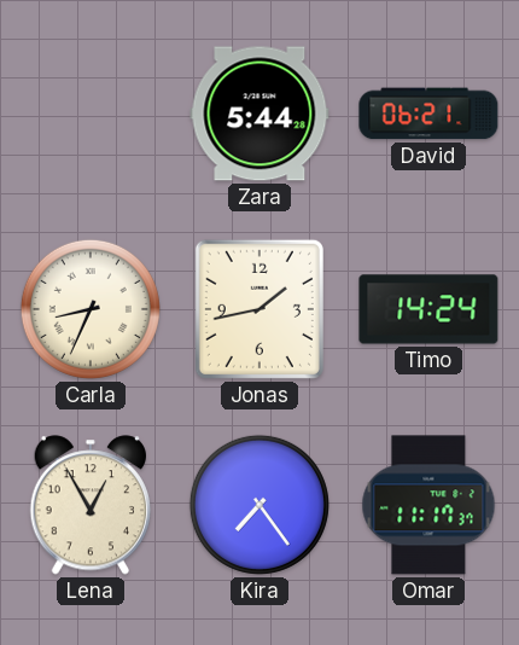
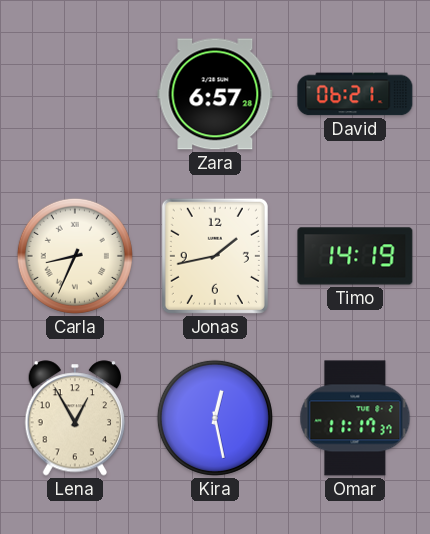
Zara: 5:44 -> 6:57 (215, 94)
Timo: 14:24 -> 14:19 (355, 256)
Kira: 7:24 -> 12:28 (215, 418)
